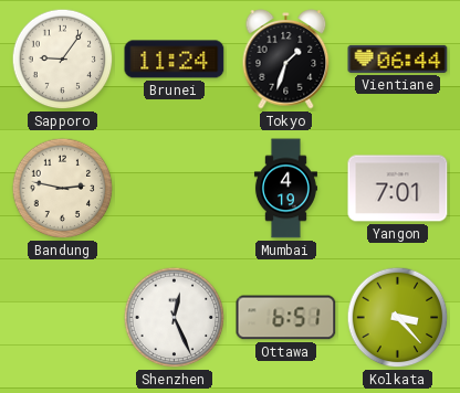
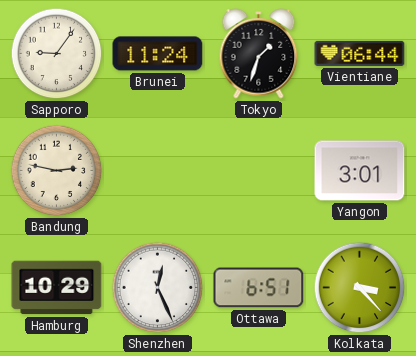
Mumbai: 4:19 -> none (285, 189)
Yangon: 7:01 -> 3:01 (360, 171)
Hamburg: none -> 10:29 (57, 288)
